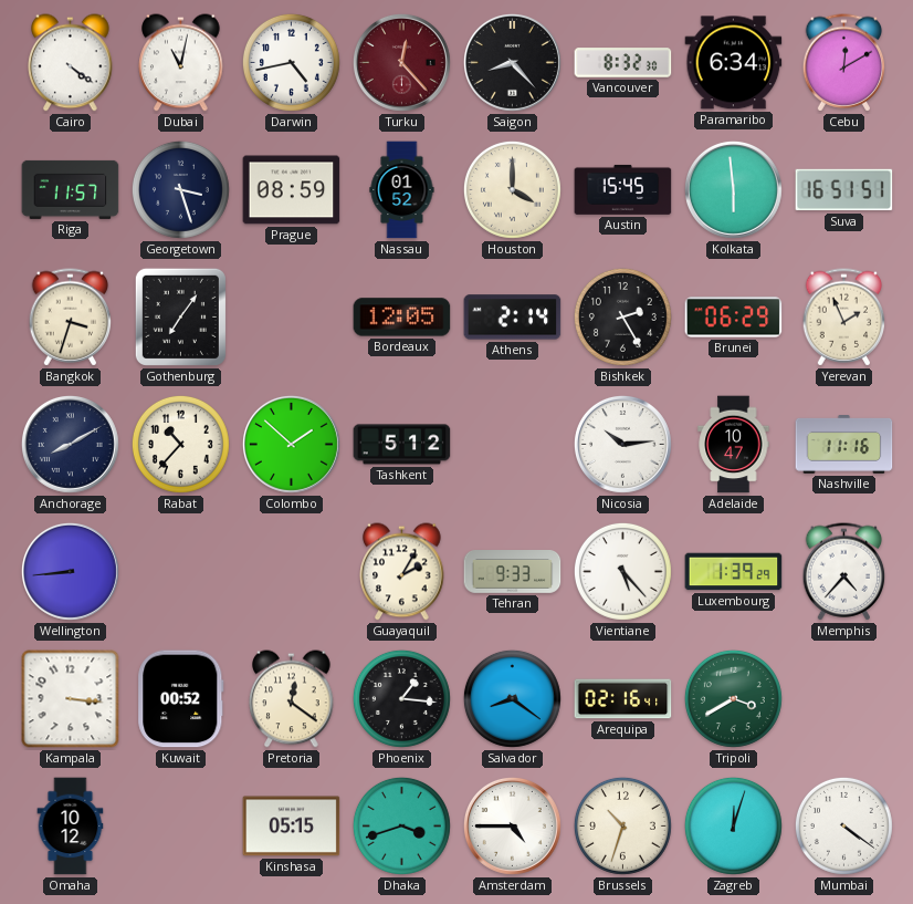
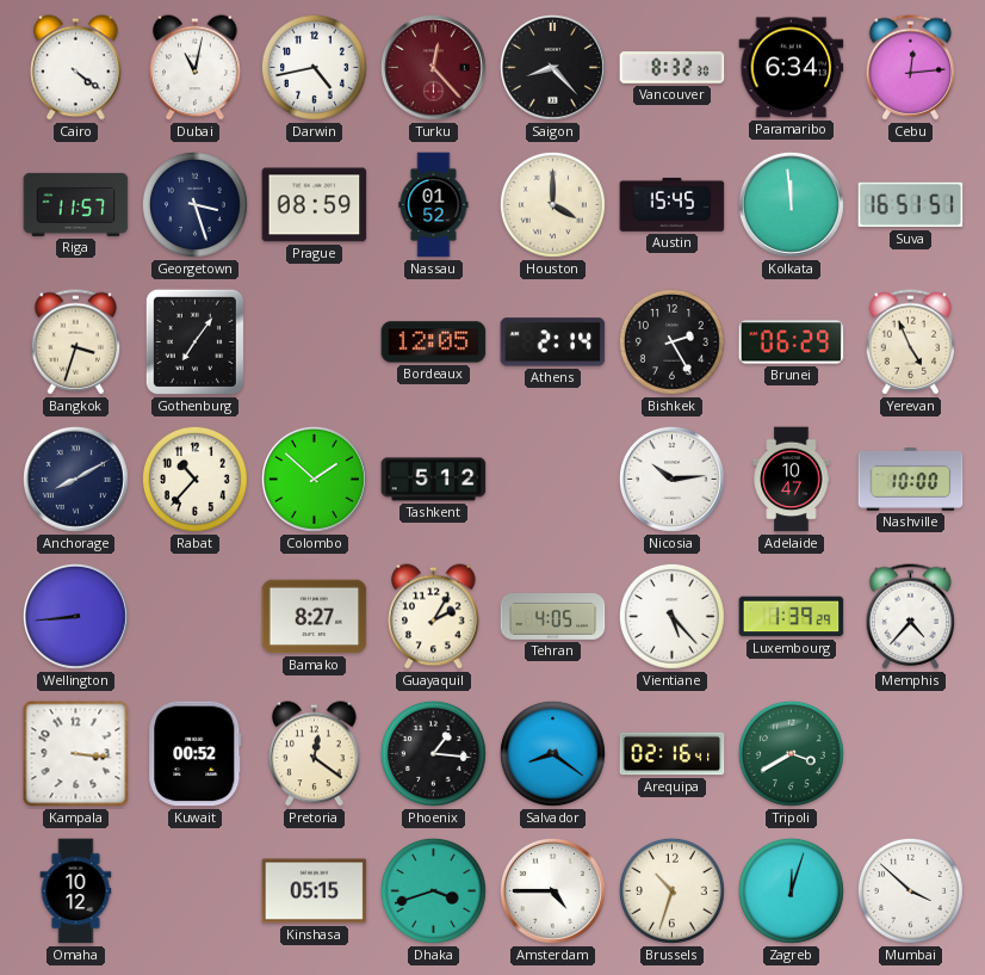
Cebu: 12:10 -> 12:14 (911, 68)
Kolkata: 5:59 -> 11:59 (791, 204)
Yerevan: 1:56 -> 4:56 (911, 343)
Nashville: 11:16 -> 10:00 (911, 480)
Bamako: none -> 8:27 (315, 617)
Tehran: 9:33 -> 4:05 (553, 617)
Mumbai: 4:21 -> 3:52 (910, 890)
